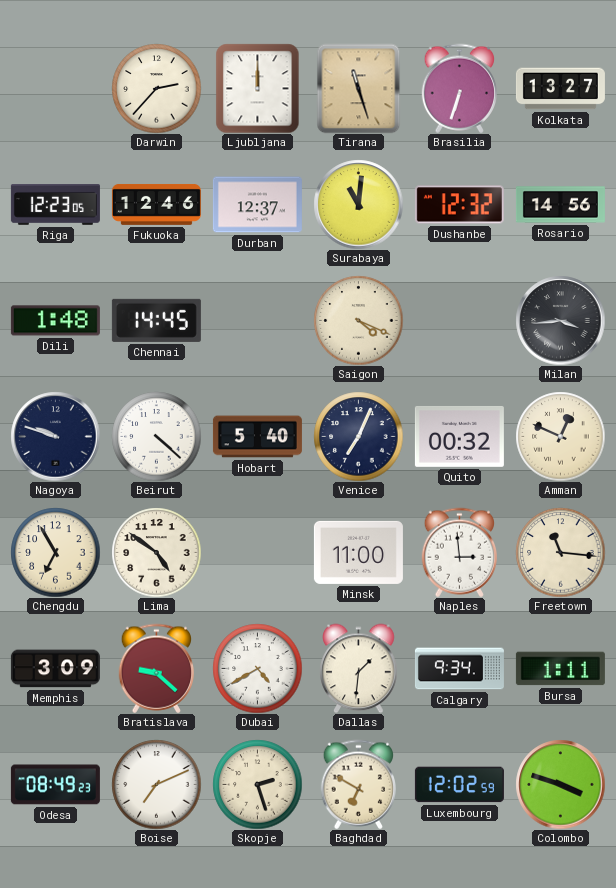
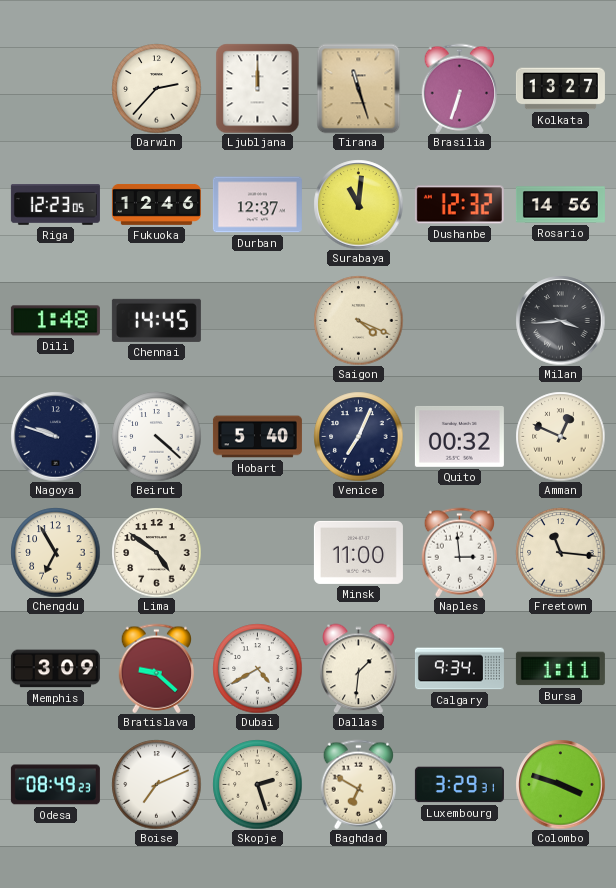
Luxembourg: 12:02 -> 3:29 (459, 785)
